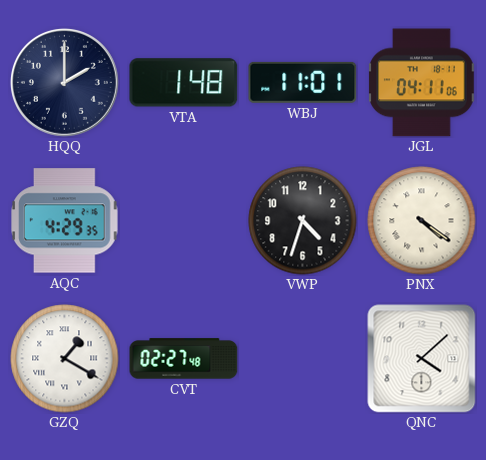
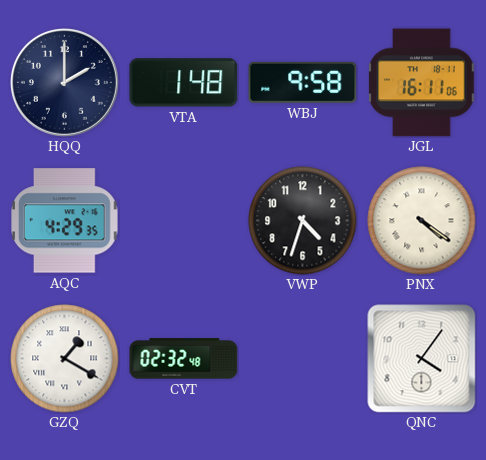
WBJ: 11:01 -> 9:58 (303, 82)
JGL: 04:11 -> 16:11 (422, 83)
CVT: 02:27 -> 02:32 (184, 359)
QNC: 4:08 -> 4:06 (422, 359)
